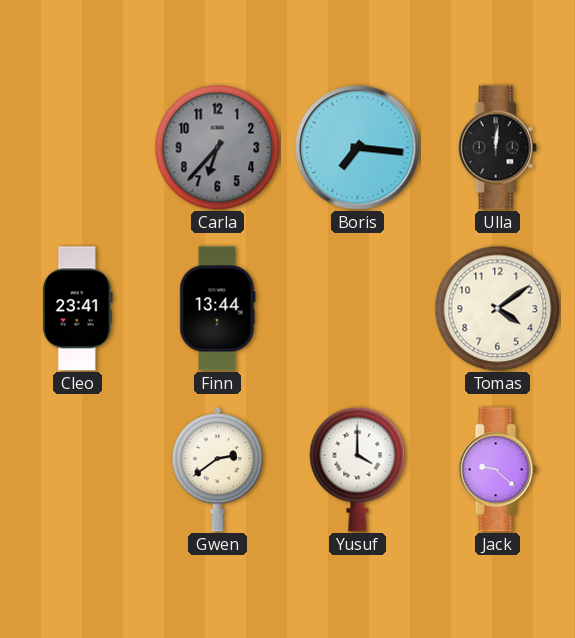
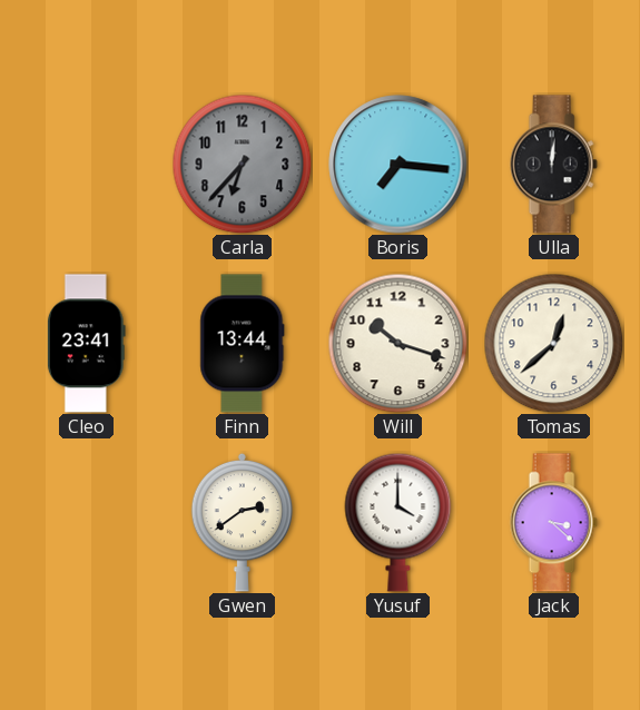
Will: none -> 10:18 (397, 343)
Tomas: 4:09 -> 12:38 (553, 343)
Jack: 9:22 -> 3:22 (553, 523)
